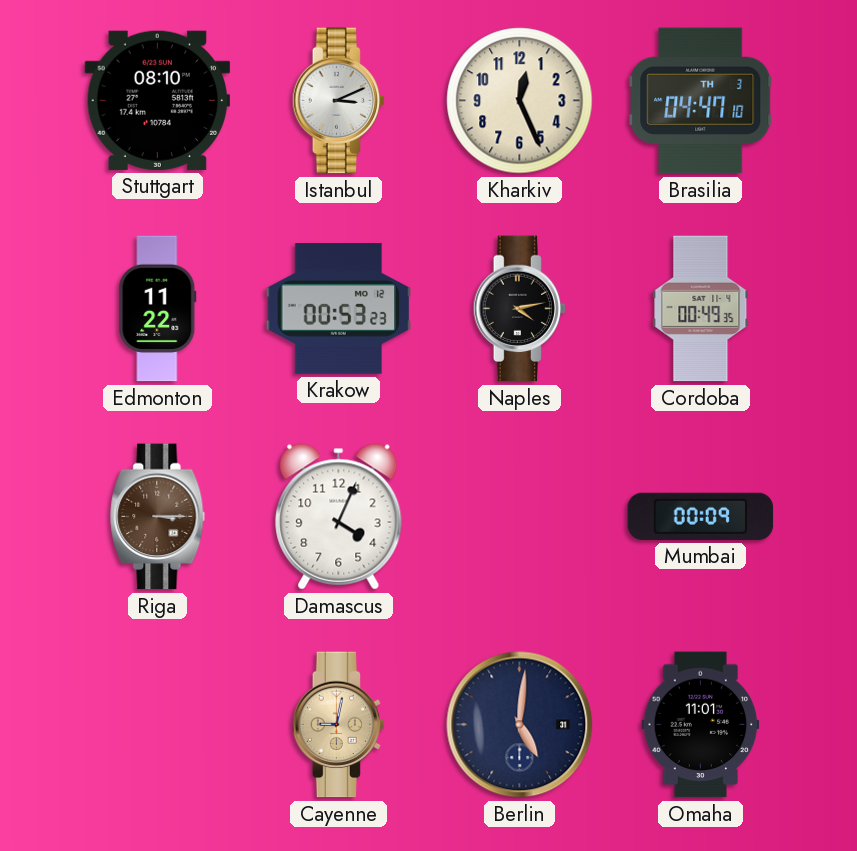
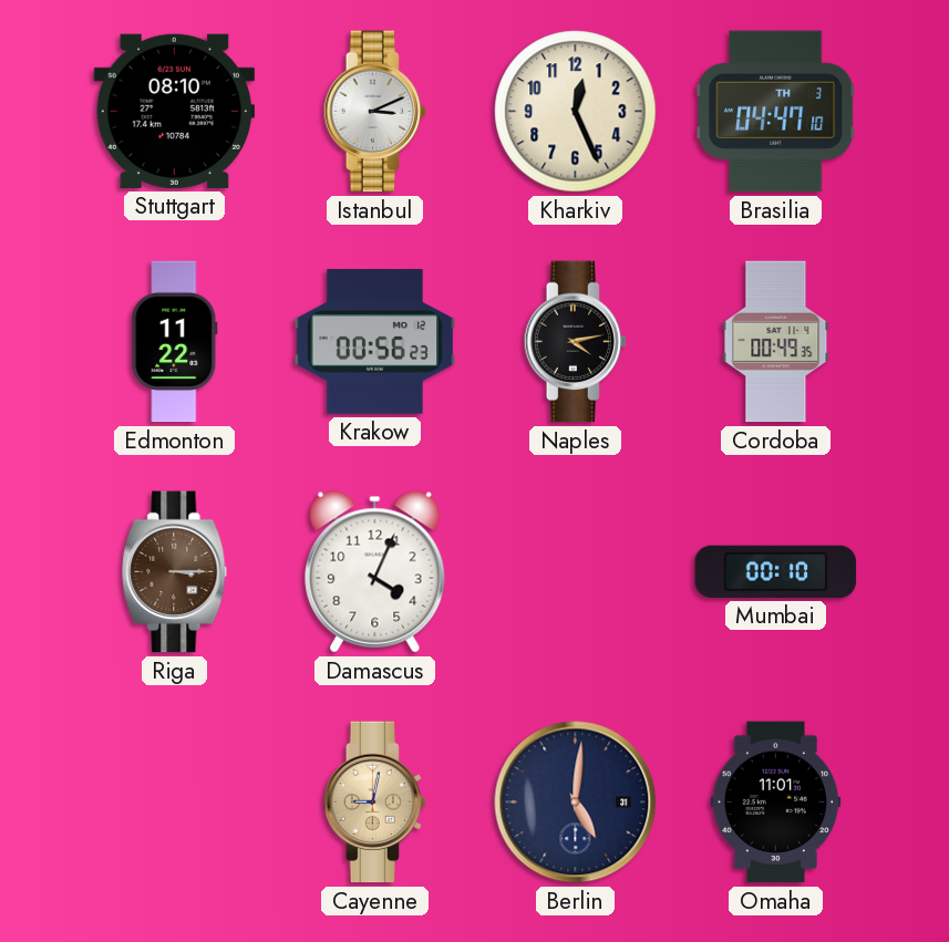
Krakow: 00:53 -> 00:56 (375, 342)
Mumbai: 00:09 -> 00:10 (776, 571)
